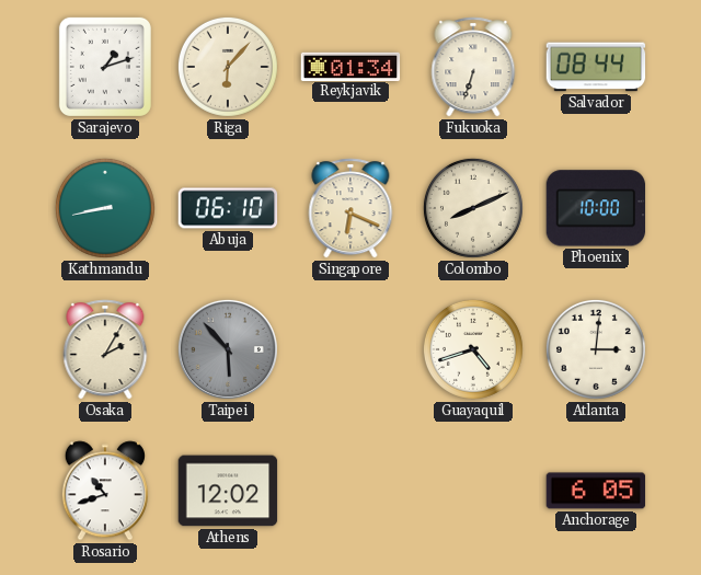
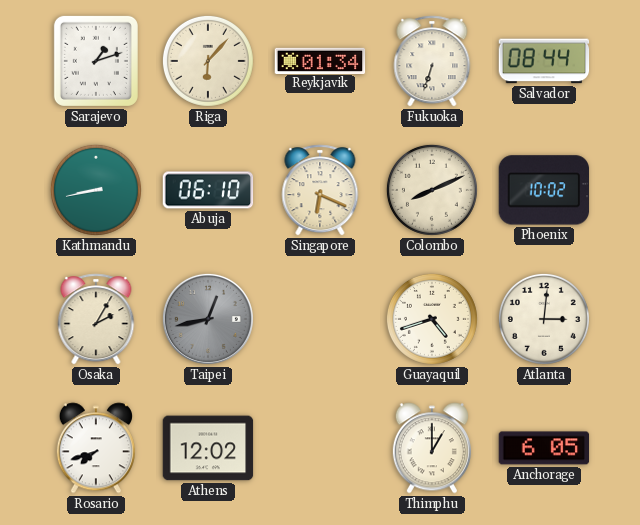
Phoenix: 10:00 -> 10:02 (544, 190)
Taipei: 5:53 -> 12:43 (208, 319)
Rosario: 10:42 -> 7:42 (96, 448)
Thimphu: none -> 1:00 (432, 448)
